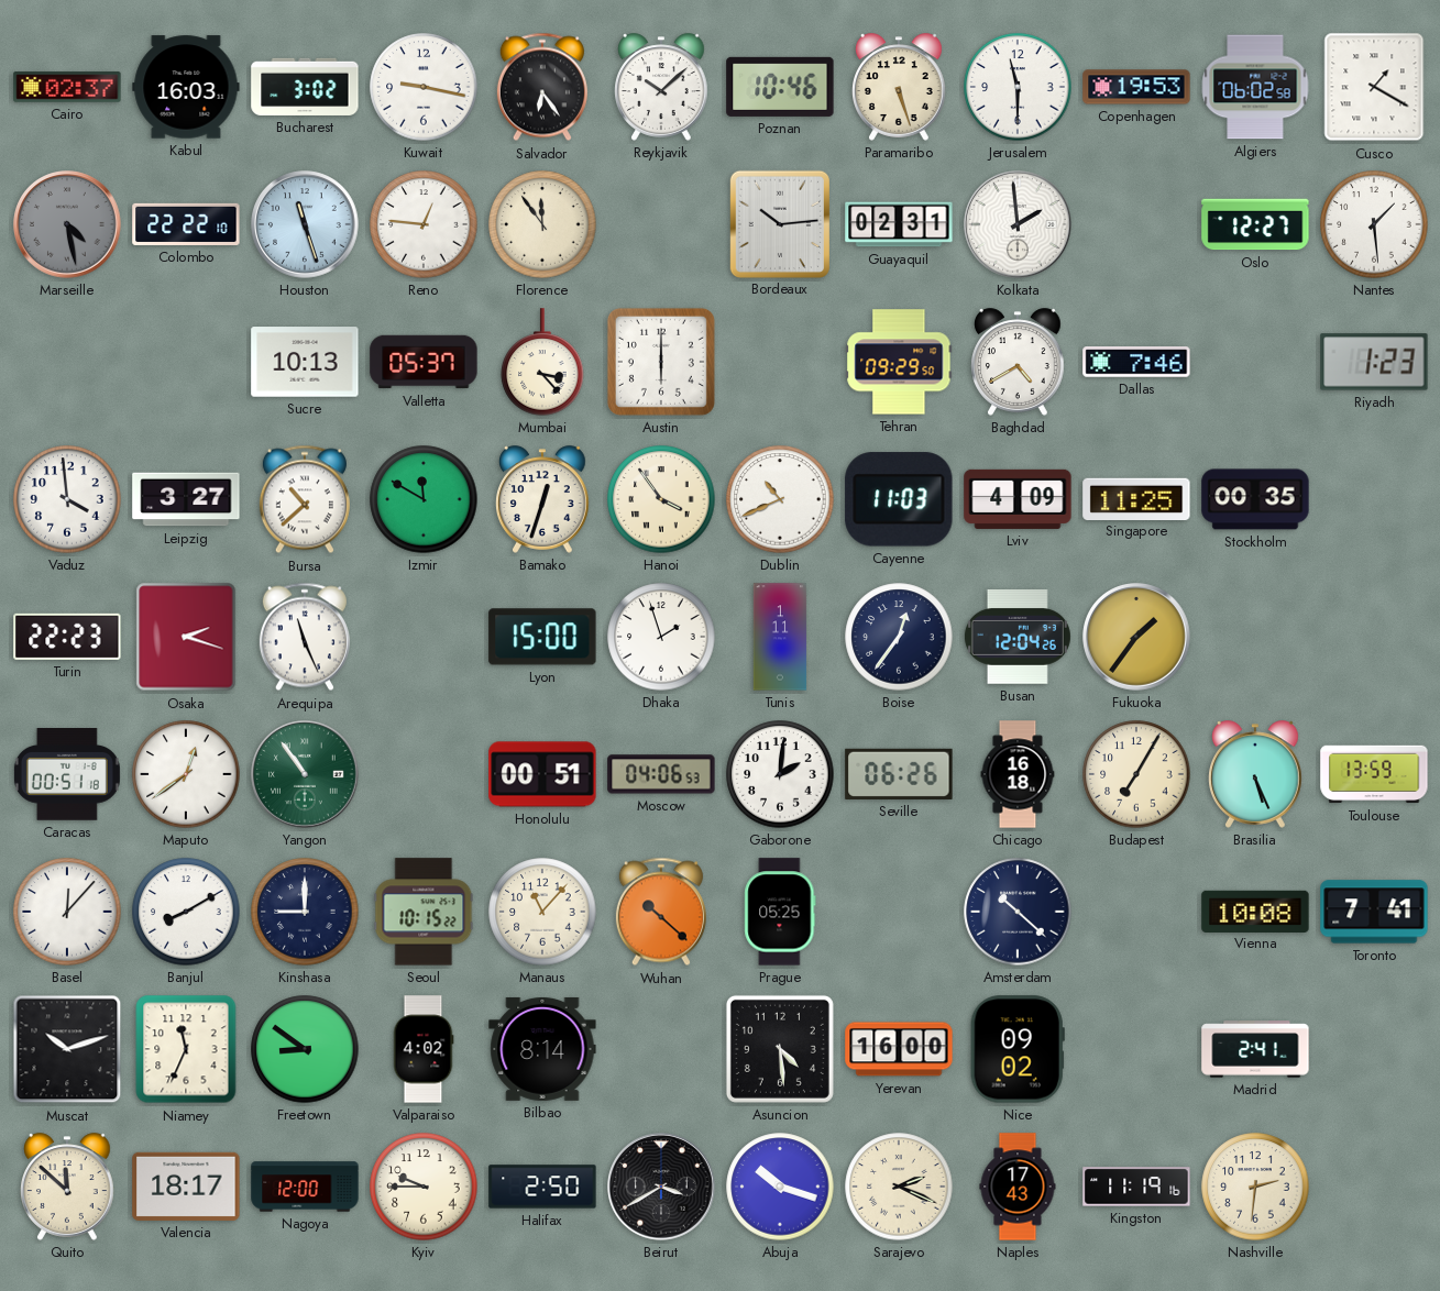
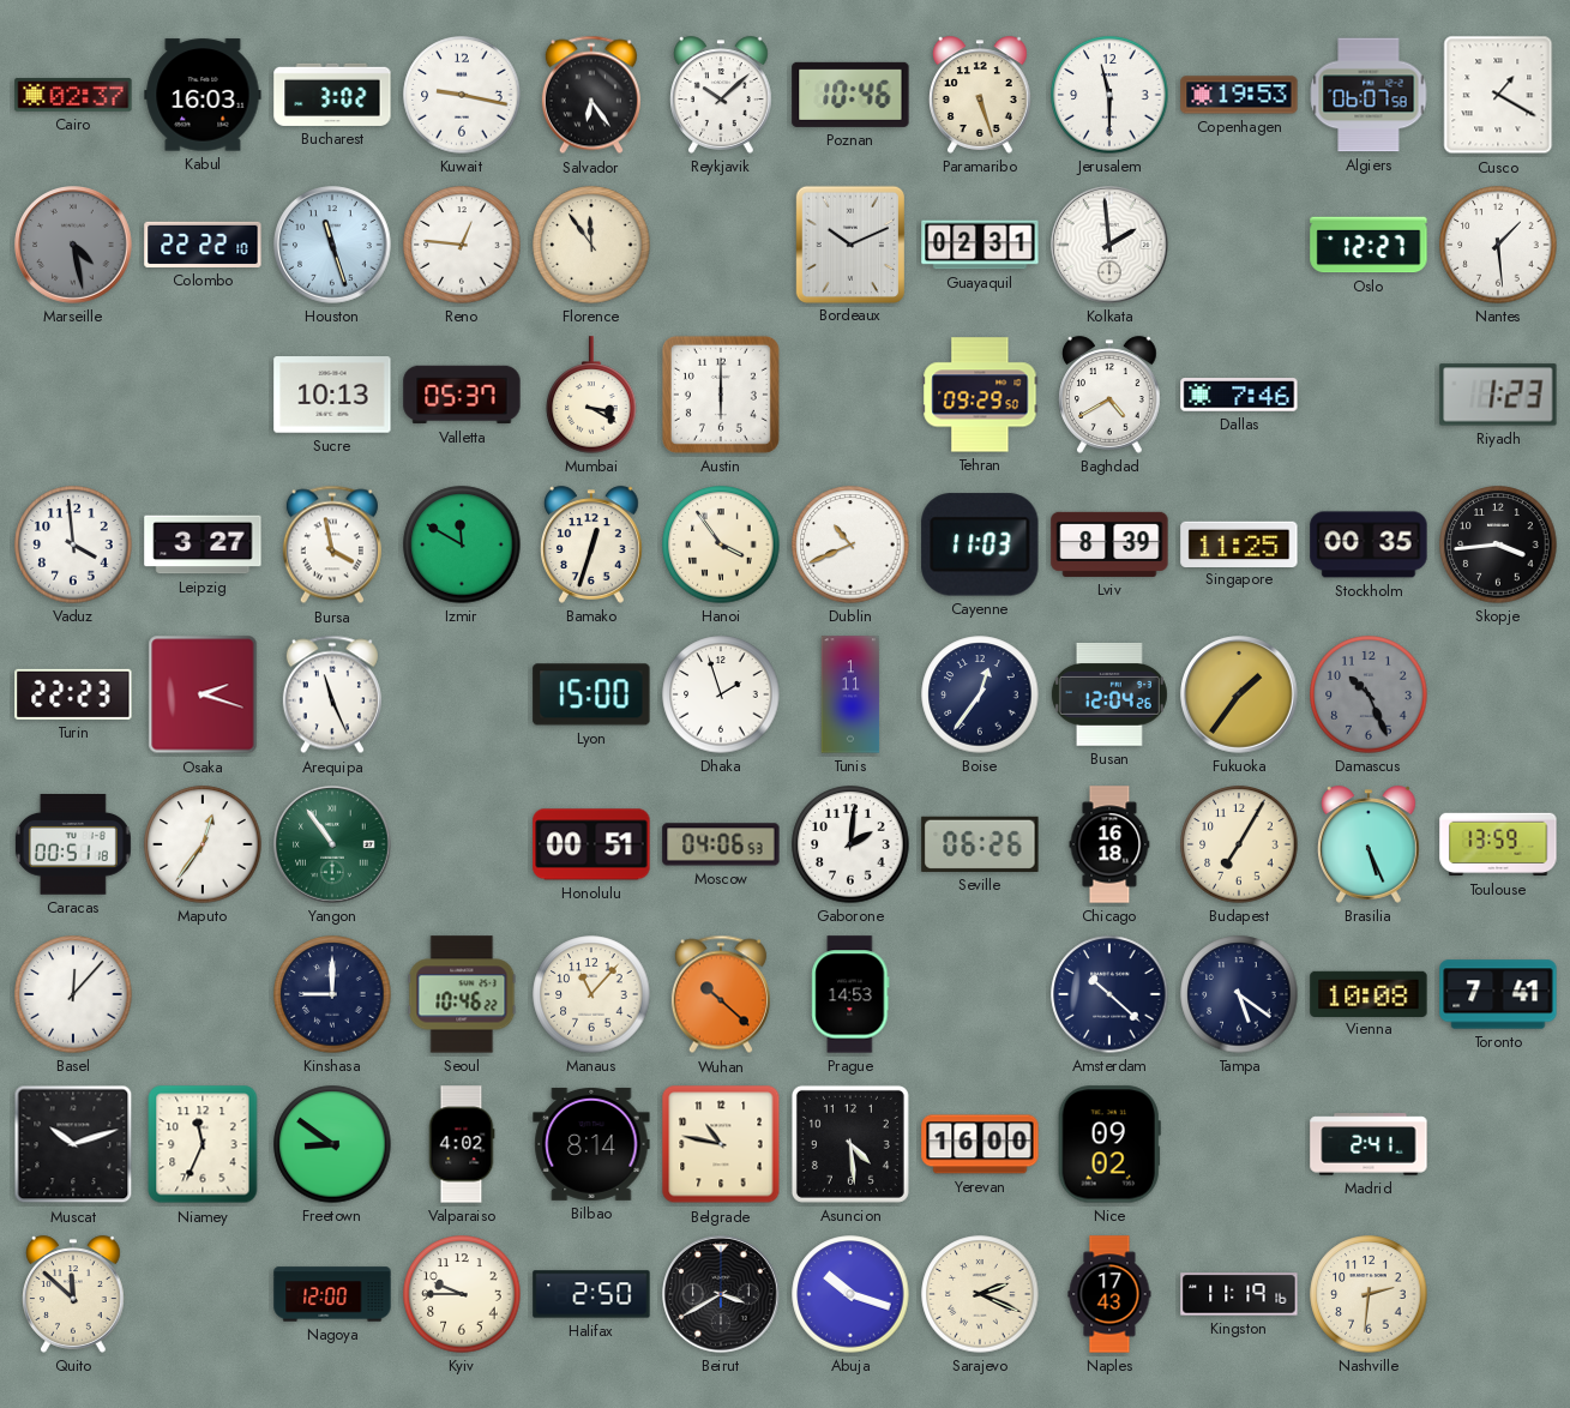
Algiers: 06:02 -> 06:07 (1369, 95)
Bordeaux: 10:14 -> 10:11 (849, 243)
Mumbai: 3:23 -> 3:20 (591, 395)
Bursa: 10:38 -> 3:58 (332, 544)
Lviv: 4:09 -> 8:39 (1109, 544)
Skopje: none -> 3:44 (1498, 544)
Damascus: none -> 10:26 (1369, 694)
Maputo: 12:39 -> 12:36 (203, 844)
Banjul: 8:10 -> none (186, 912)
Seoul: 10:15 -> 10:46 (462, 994)
Prague: 05:25 -> 14:53 (850, 994)
Tampa: none -> 5:21 (1239, 994)
Belgrade: none -> 10:47 (721, 1144)
Valencia: 18:17 -> none (186, 1187)
